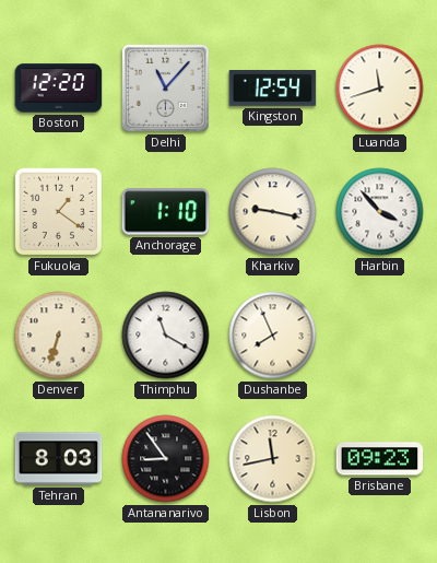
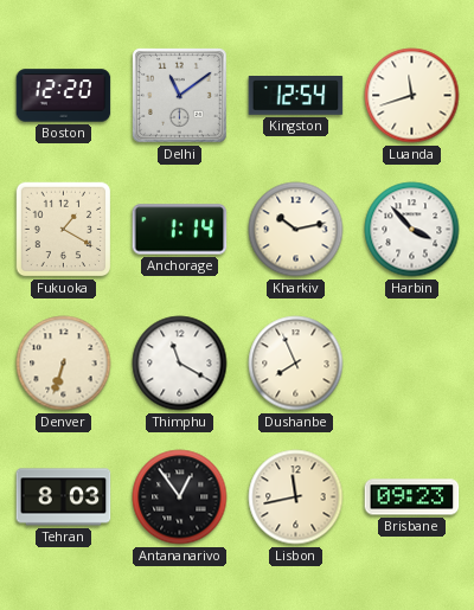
Delhi: 11:07 -> 11:09 (180, 96)
Fukuoka: 1:21 -> 1:20 (64, 230)
Anchorage: 1:10 -> 1:14 (180, 230)
Kharkiv: 9:17 -> 10:13 (296, 230)
Antananarivo: 8:54 -> 12:54 (180, 497)
